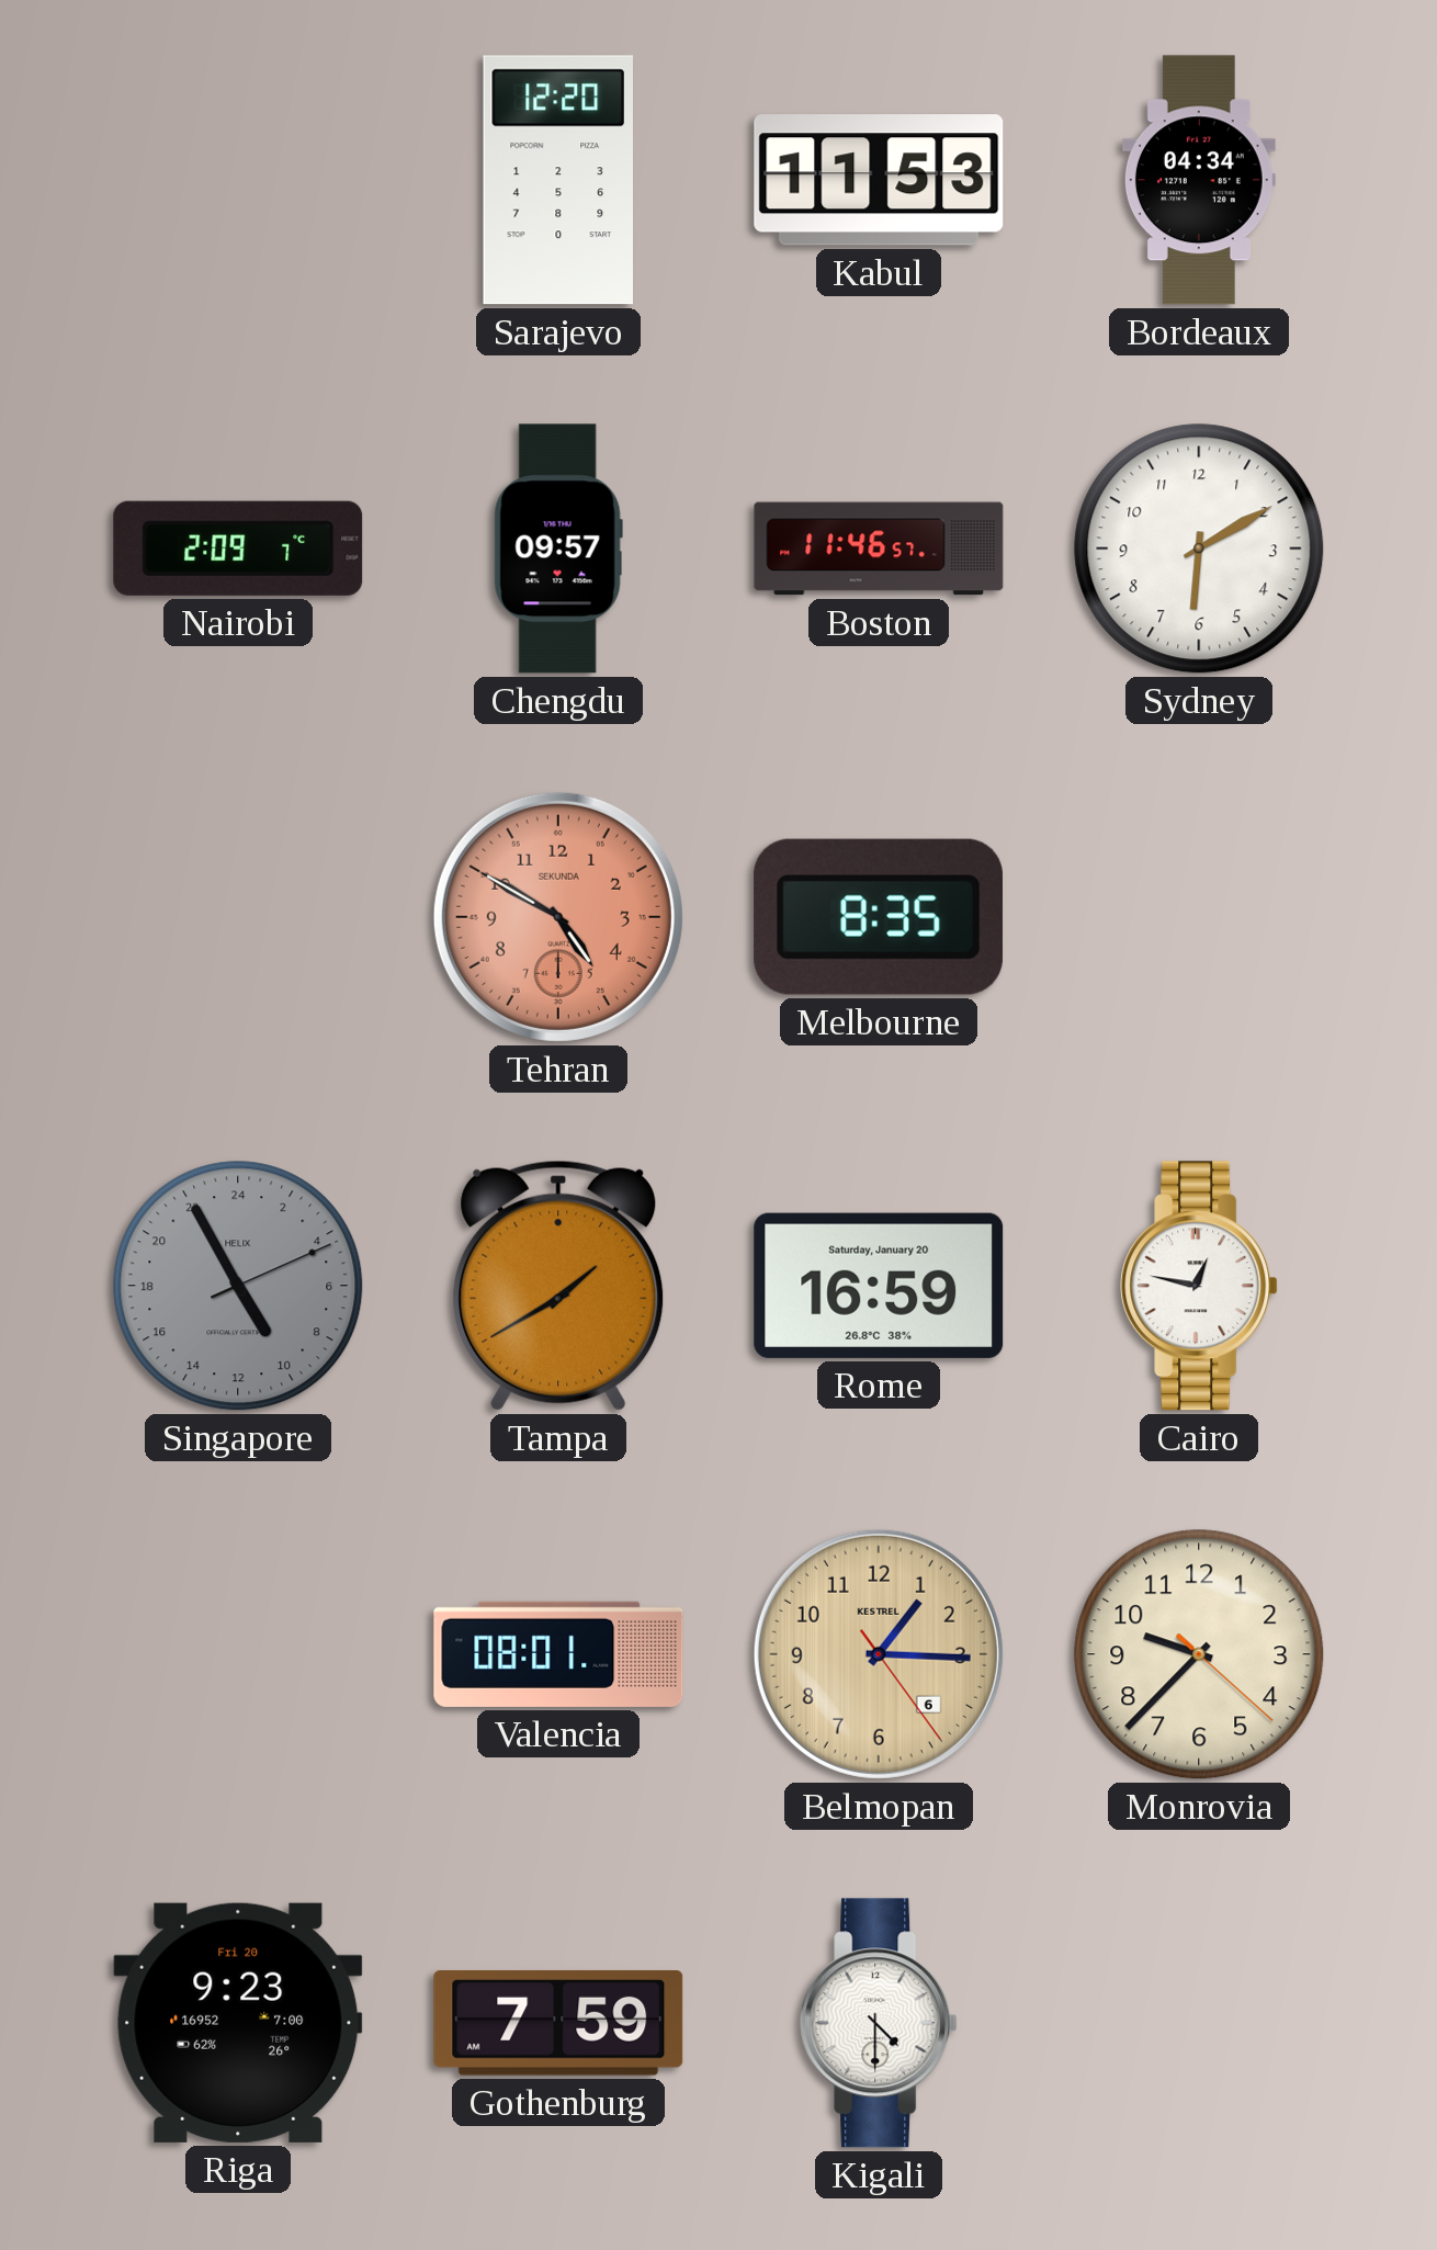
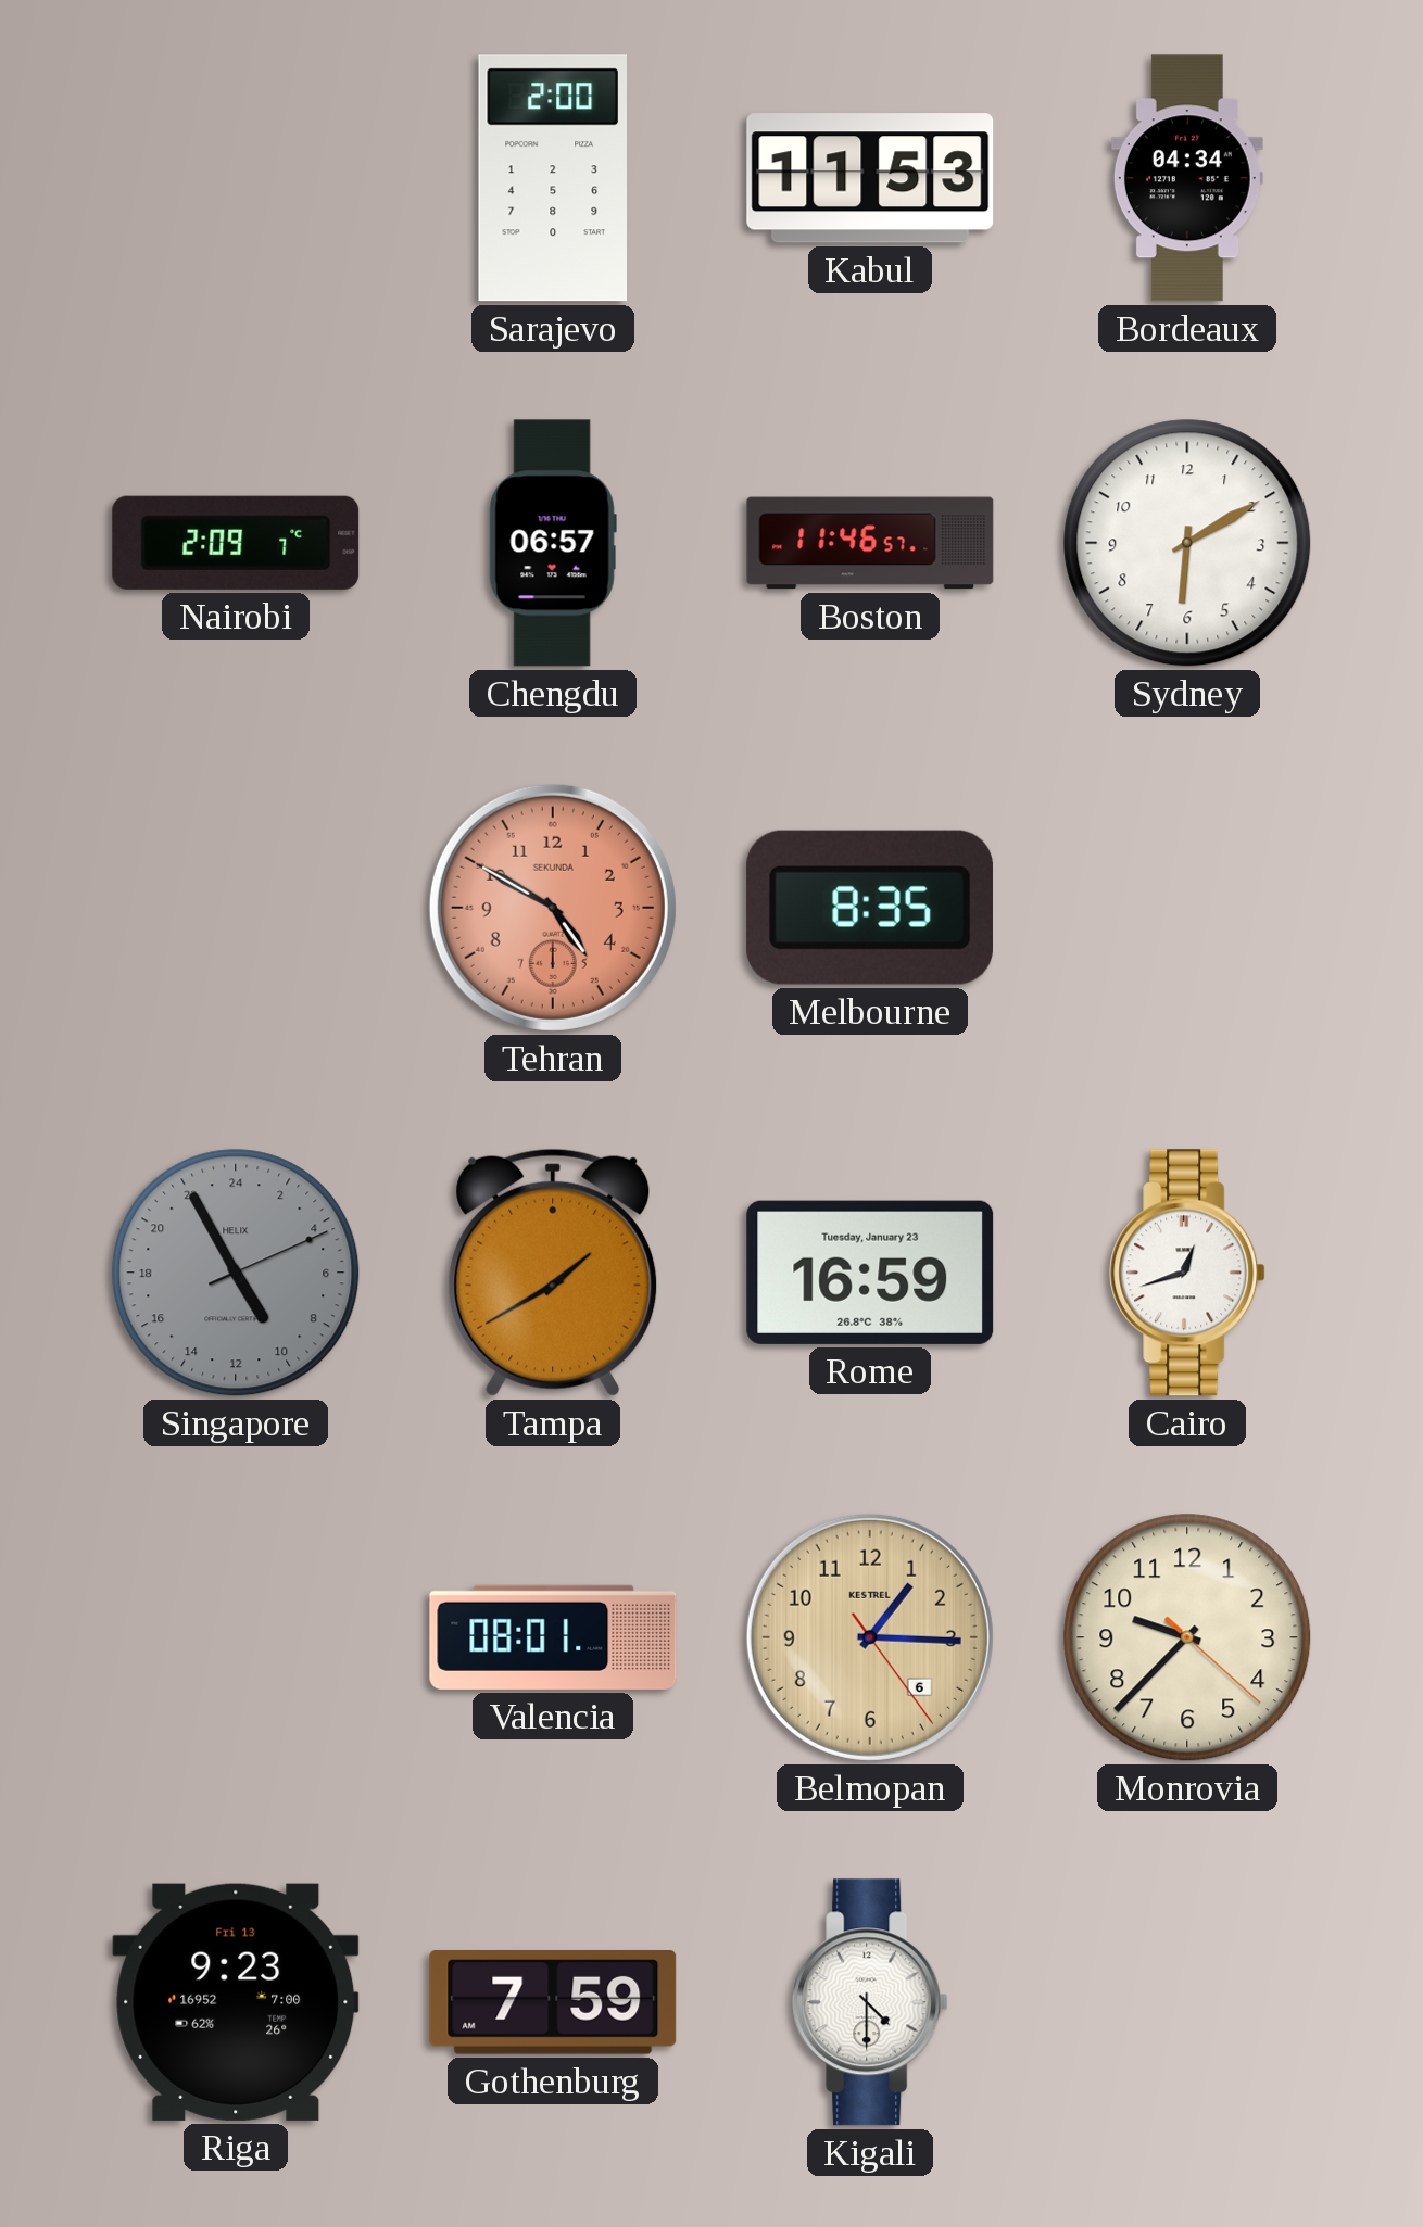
Sarajevo: 12:20 -> 2:00 (552, 178)
Chengdu: 09:57 -> 06:57 (553, 543)
Rome date: Saturday, January 20 -> Tuesday, January 23 (870, 1273)
Cairo: 12:47 -> 12:42 (1187, 1273)
Riga date: Fri 20 -> Fri 13 (236, 2002)
